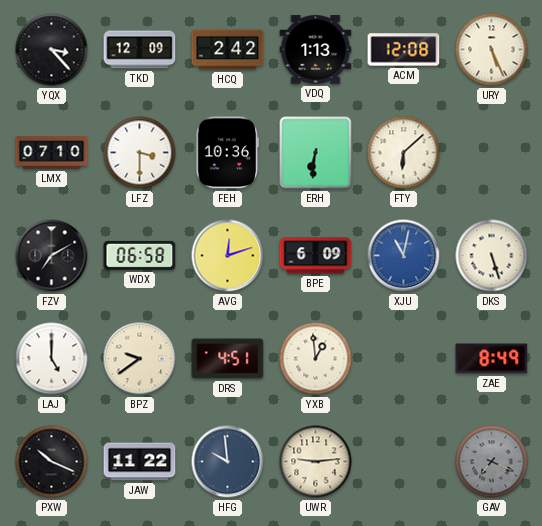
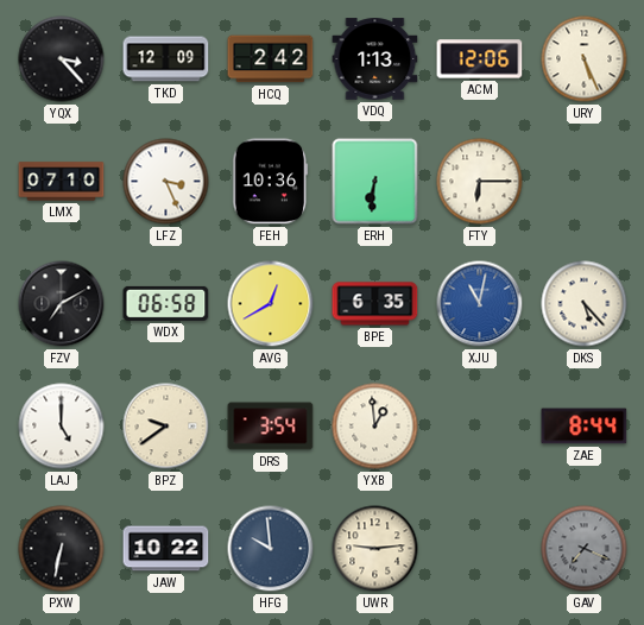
ACM: 12:08 -> 12:06 (480, 59)
LFZ: 3:30 -> 3:26 (166, 182)
FTY: 6:08 -> 6:15 (480, 182)
AVG: 12:12 -> 12:40 (271, 304)
BPE: 6:09 -> 6:35 (375, 304)
DKS: 5:27 -> 5:23 (585, 304)
DRS: 4:51 -> 3:54 (271, 427)
ZAE: 8:49 -> 8:44 (585, 427)
PXW: 10:19 -> 6:32 (62, 549)
JAW: 11:22 -> 10:22 (166, 549)
